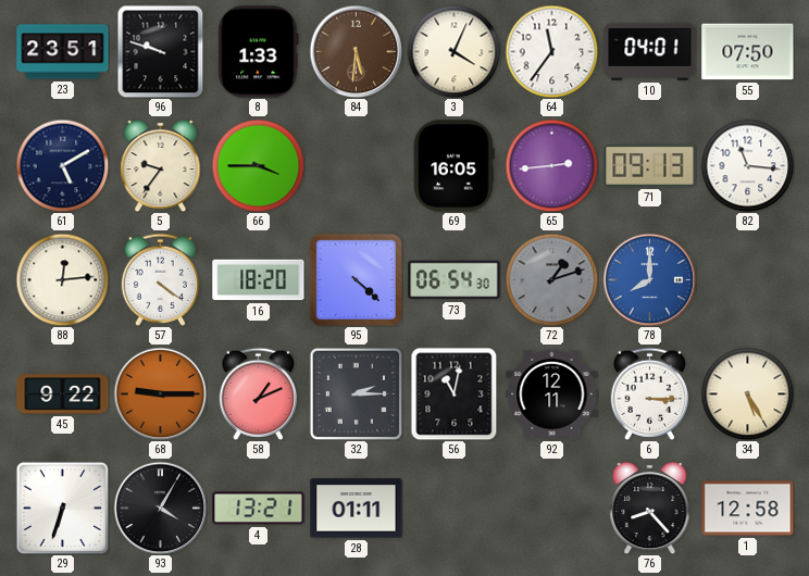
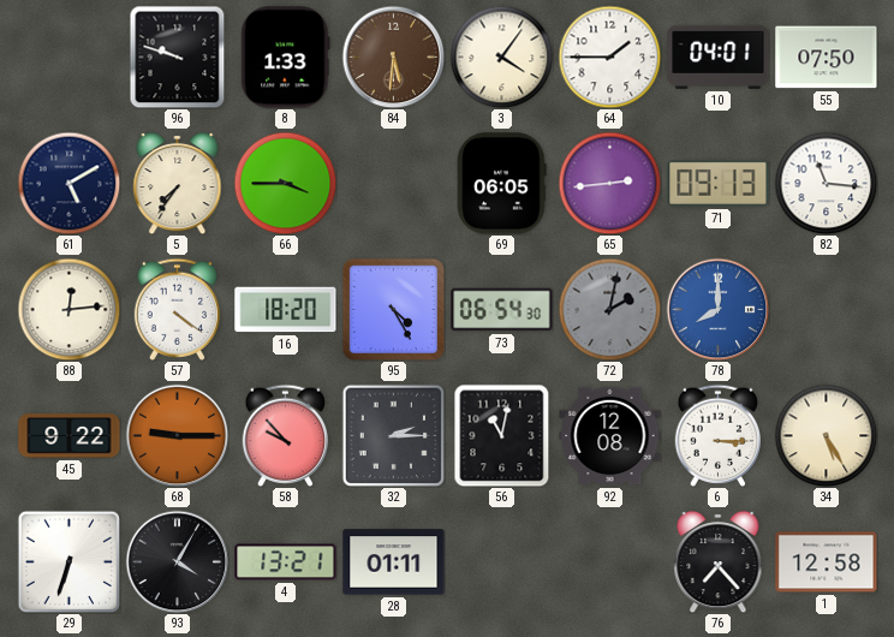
23: 23:51 -> none (63, 52)
3: 4:04 -> 4:06 (501, 56)
64: 11:36 -> 1:45 (609, 56)
5: 9:36 -> 7:36 (178, 183)
69: 16:05 -> 06:05 (502, 184)
95: 4:22 -> 4:25 (393, 309)
72: 1:12 -> 2:02 (609, 309)
58: 1:11 -> 9:53 (285, 435)
92: 12:11 -> 12:08 (610, 436)
76: 8:23 -> 7:23 (719, 561)
